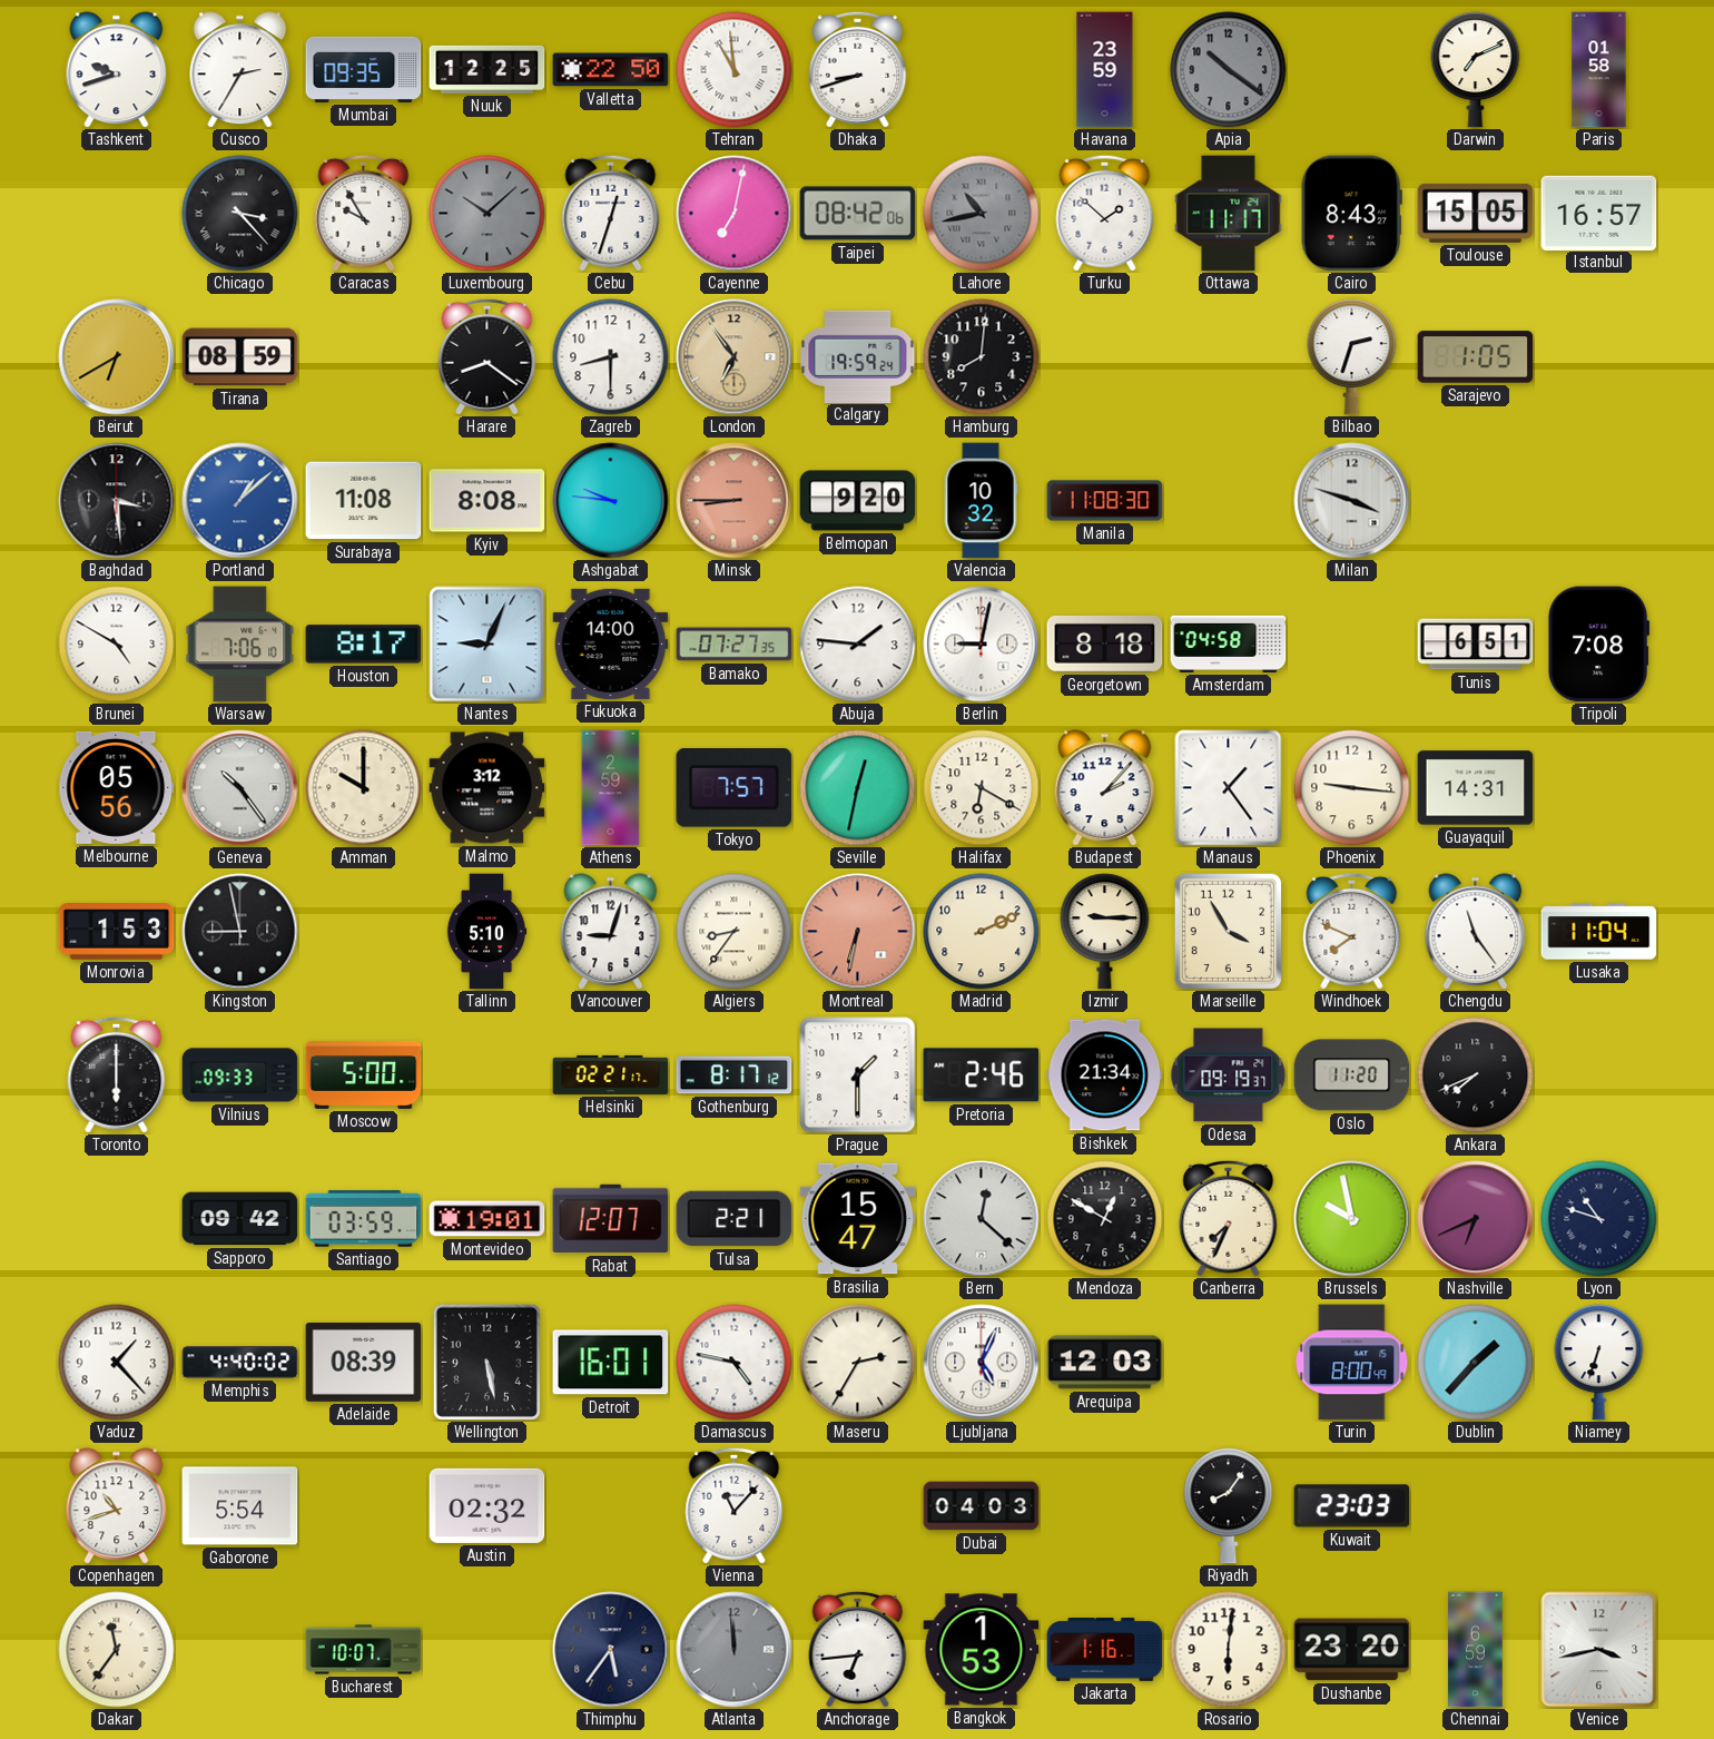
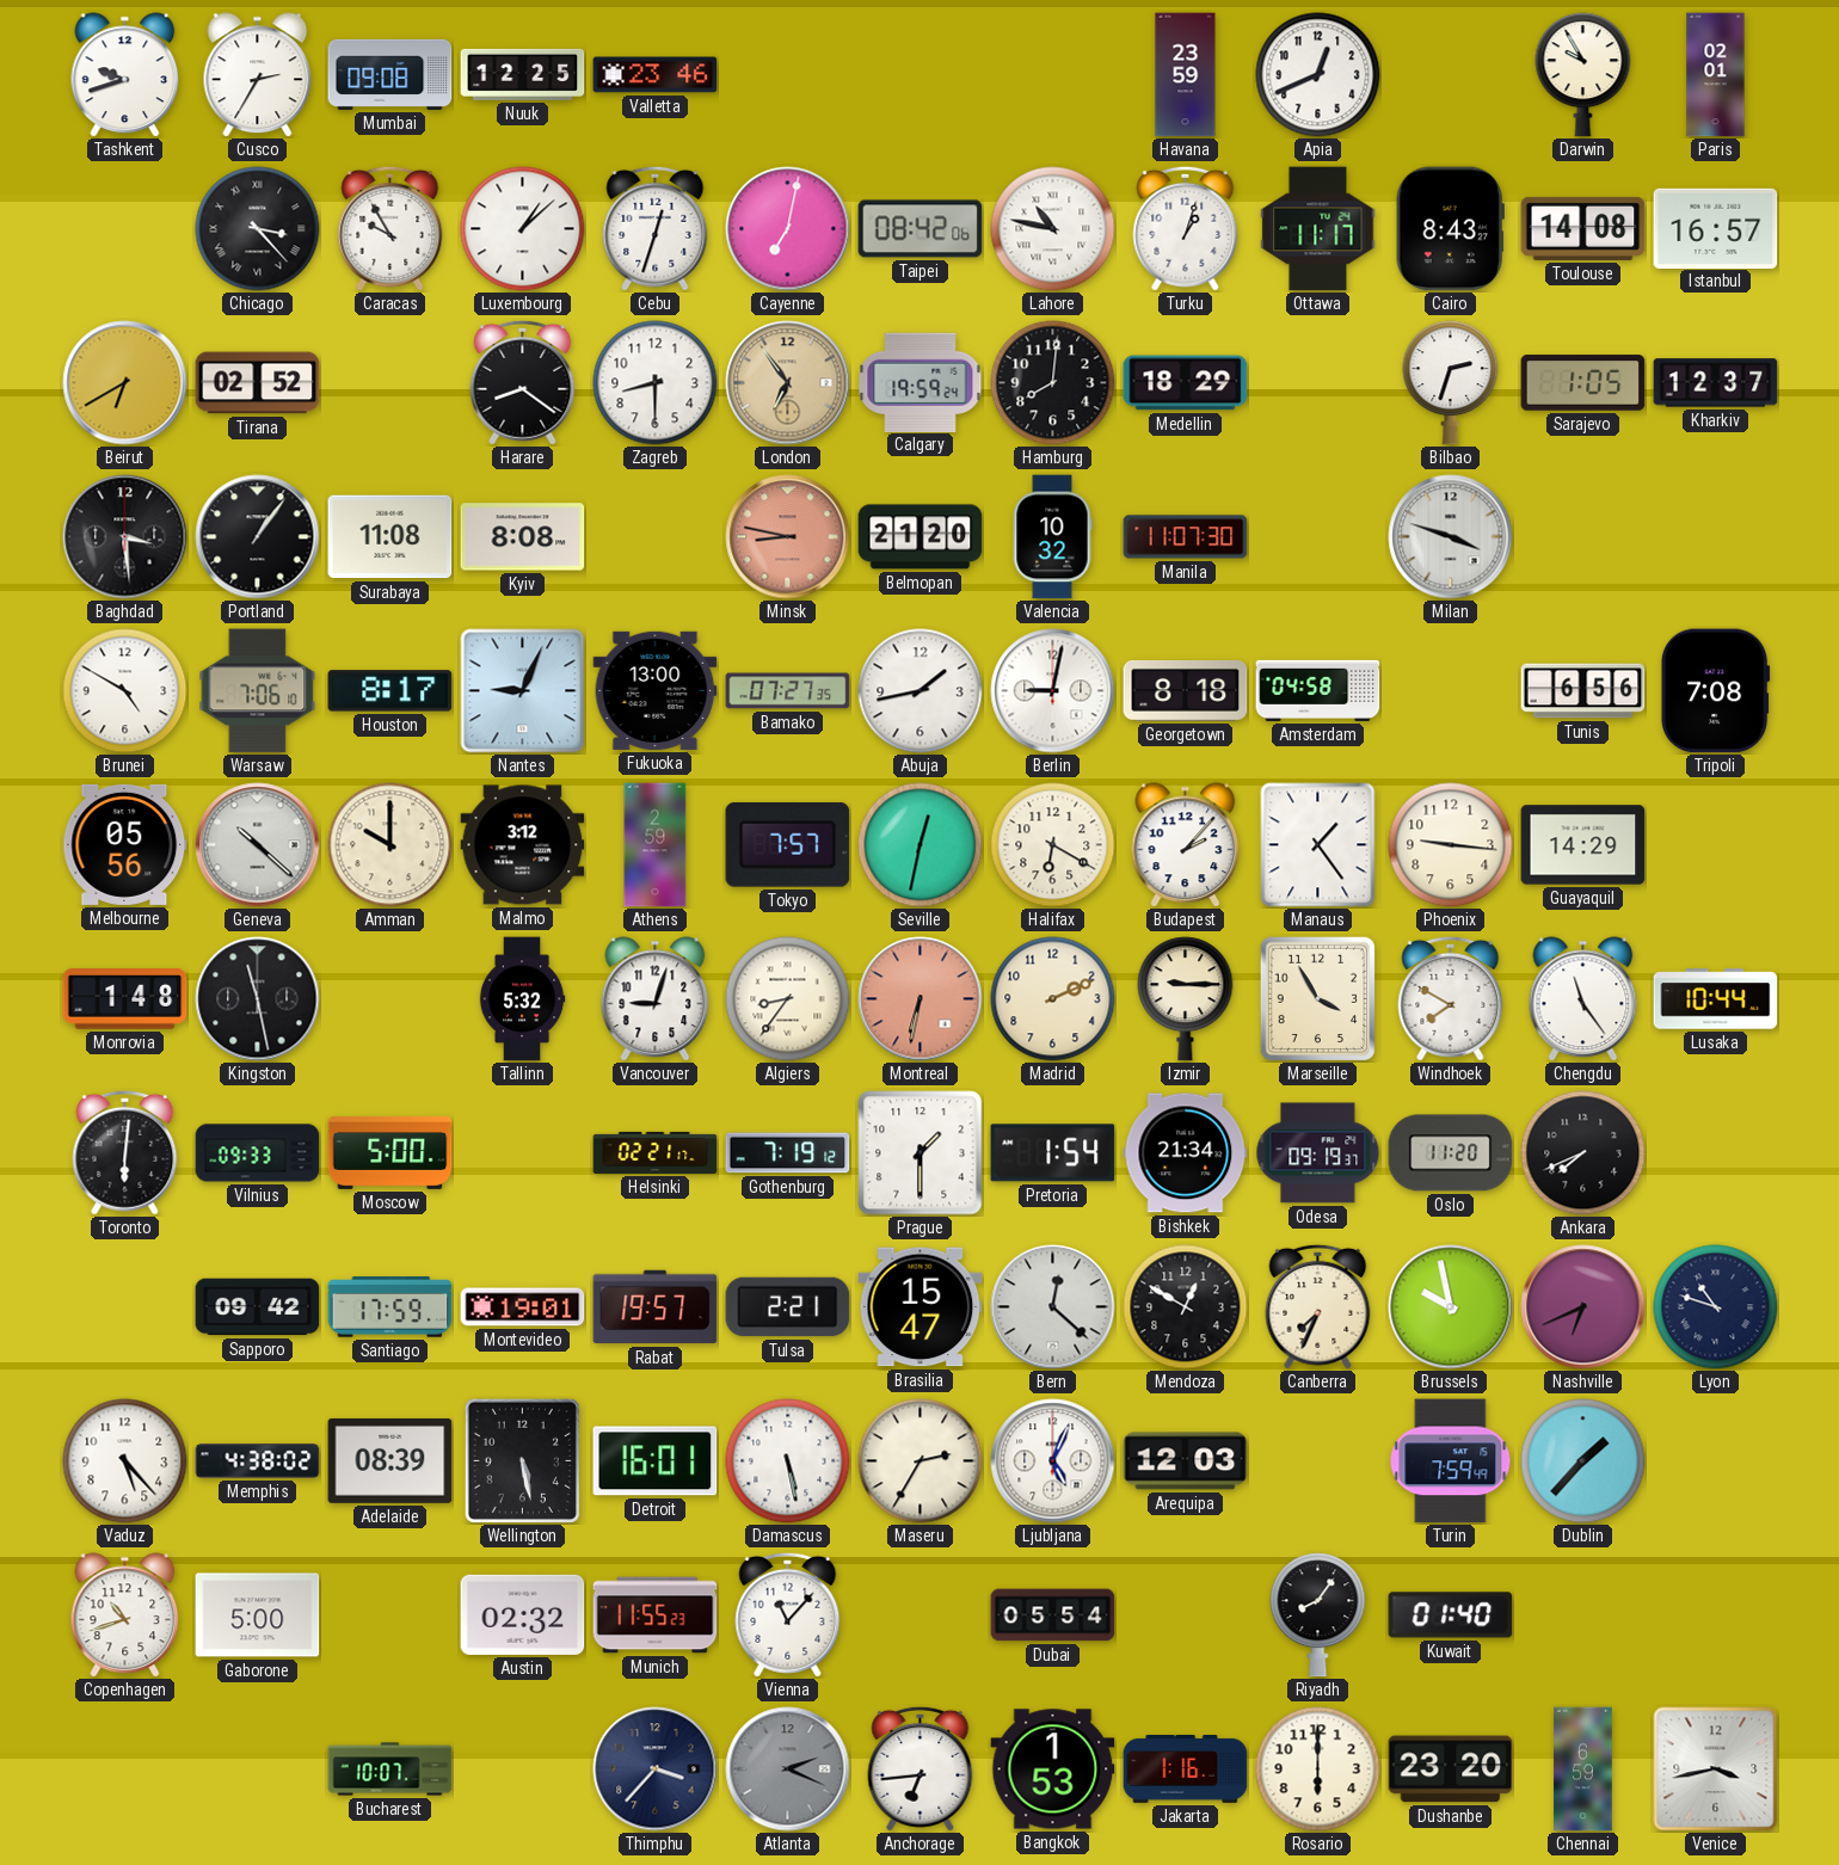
Mumbai: 09:35 -> 09:08 (390, 74)
Valletta: 22:50 -> 23:46 (656, 75)
Tehran: 10:59 -> none (735, 70)
Dhaka: 8:42 -> none (858, 69)
Apia: 10:21 -> 12:41 (1318, 75)
Apia dial: grey -> white (1318, 75)
Darwin: 7:11 -> 9:55 (1583, 75)
Paris: 01:58 -> 02:01 (1716, 75)
Luxembourg: 10:08 -> 1:08 (523, 229)
Luxembourg dial: grey -> white (523, 229)
Lahore: 10:43 -> 10:47 (1053, 229)
Lahore dial: grey -> white (1053, 229)
Turku: 1:52 -> 1:03 (1186, 228)
Toulouse: 15:05 -> 14:08 (1583, 228)
Tirana: 08:59 -> 02:52 (258, 383)
Medellin: none -> 18:29 (1186, 383)
Kharkiv: none -> 12:37 (1716, 383)
Portland: 1:08 -> 1:06 (258, 537)
Portland dial: blue -> black (258, 537)
Ashgabat: 9:46 -> none (611, 501)
Minsk: 8:45 -> 8:47 (788, 537)
Belmopan: 9:20 -> 21:20 (921, 537)
Manila: 11:08 -> 11:07 (1186, 537)
Fukuoka: 14:00 -> 13:00 (656, 690)
Abuja: 1:46 -> 1:43 (921, 691)
Tunis: 6:51 -> 6:56 (1583, 691)
Geneva: 10:24 -> 10:22 (258, 845)
Guayaquil: 14:31 -> 14:29 (1583, 845)
Monrovia: 1:53 -> 1:48 (125, 999)
Kingston: 8:58 -> 11:28 (258, 999)
Tallinn: 5:10 -> 5:32 (522, 999)
Windhoek: 7:49 -> 7:50 (1451, 998)
Lusaka: 11:04 -> 10:44 (1716, 999)
Toronto: 6:00 -> 6:01 (125, 1152)
Gothenburg: 8:17 -> 7:19 (788, 1153)
Pretoria: 2:46 -> 1:54 (1053, 1153)
Santiago: 03:59 -> 17:59 (390, 1307)
Rabat: 12:07 -> 19:57 (656, 1307)
Vaduz: 1:23 -> 5:23 (125, 1461)
Memphis: 4:40 -> 4:38 (258, 1461)
Damascus: 4:47 -> 5:28 (788, 1461)
Turin: 8:00 -> 7:59 (1451, 1461)
Niamey: 6:33 -> none (1599, 1363)
Gaborone: 5:54 -> 5:00 (258, 1615)
Munich: none -> 11:55 (656, 1615)
Dubai: 04:03 -> 05:54 (1053, 1615)
Kuwait: 23:03 -> 01:40 (1451, 1615)
Dakar: 11:36 -> none (117, 1650)
Thimphu: 5:36 -> 3:37 (656, 1769)
Atlanta: 11:59 -> 2:19 (788, 1769)
Rosario: 6:01 -> 6:00 (1318, 1769)
